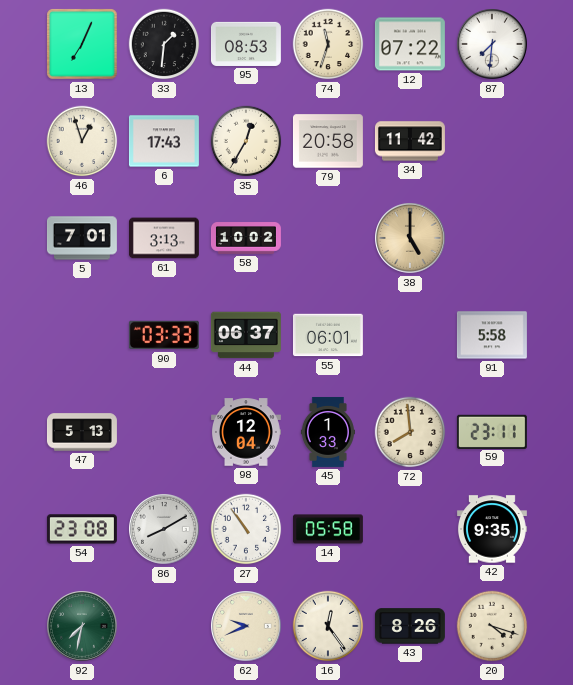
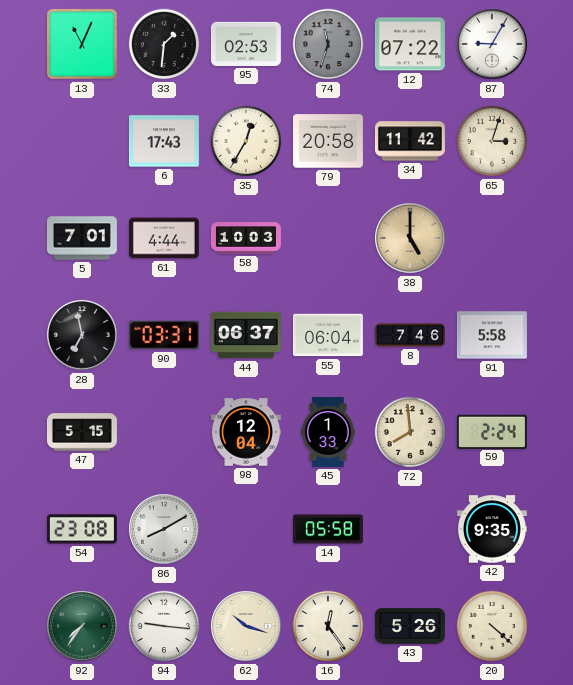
13: 7:04 -> 11:04 (82, 44)
95: 08:53 -> 02:53 (246, 44)
74 dial: cream -> grey (328, 44)
87: 7:31 -> 9:05 (493, 45)
46: 12:57 -> none (82, 141)
65: none -> 3:03 (492, 141)
61: 3:13 -> 4:44 (164, 238)
58: 10:02 -> 10:03 (246, 238)
28: none -> 6:58 (83, 336)
90: 03:33 -> 03:31 (164, 335)
55: 06:01 -> 06:04 (328, 335)
8: none -> 7:46 (411, 335)
47: 5:13 -> 5:15 (82, 432)
59: 23:11 -> 2:24 (492, 431)
27: 10:54 -> none (246, 529)
92: 7:32 -> 7:36 (83, 627)
94: none -> 9:16 (164, 626)
62: 9:41 -> 10:18 (247, 627)
43: 8:26 -> 5:26 (410, 626)
20: 4:18 -> 4:22 (492, 626)
